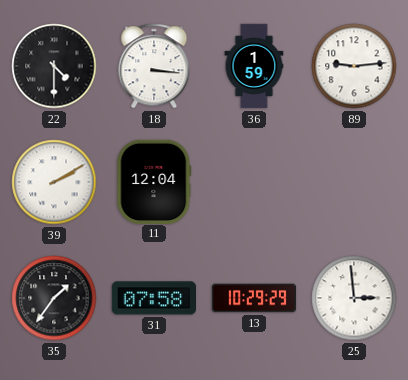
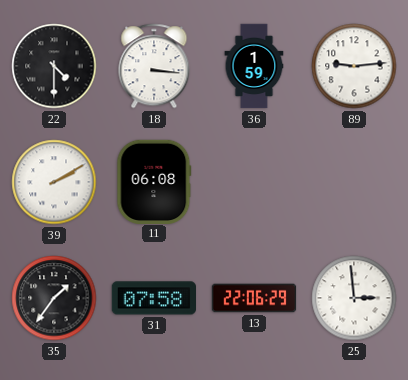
11: 12:04 -> 06:08 (154, 181)
13: 10:29 -> 22:06 (254, 298)
